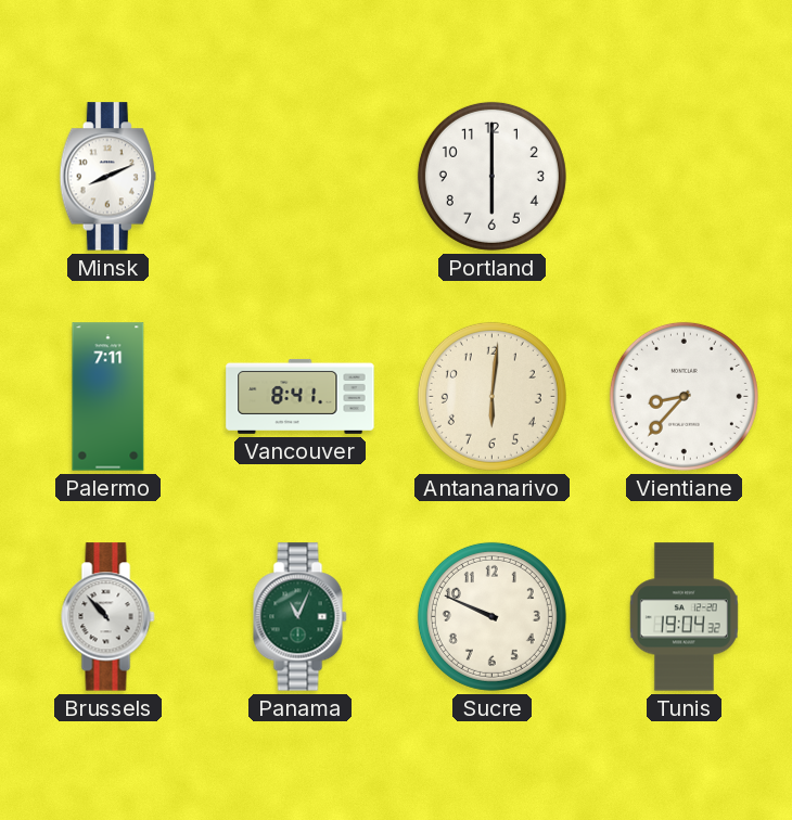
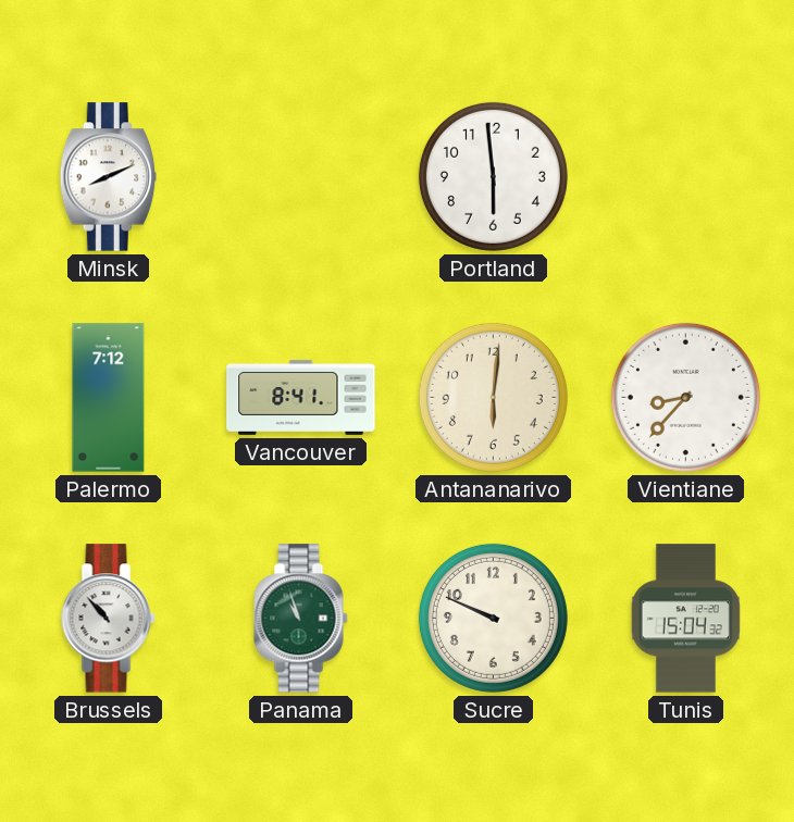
Portland: 6:00 -> 5:59 (493, 176)
Palermo: 7:11 -> 7:12 (109, 398)
Panama: 11:04 -> 10:57 (301, 619)
Tunis: 19:04 -> 15:04 (685, 619)
